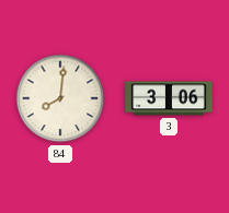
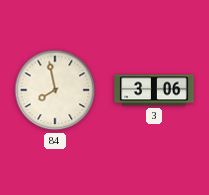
84: 8:01 -> 7:58 (55, 90)
